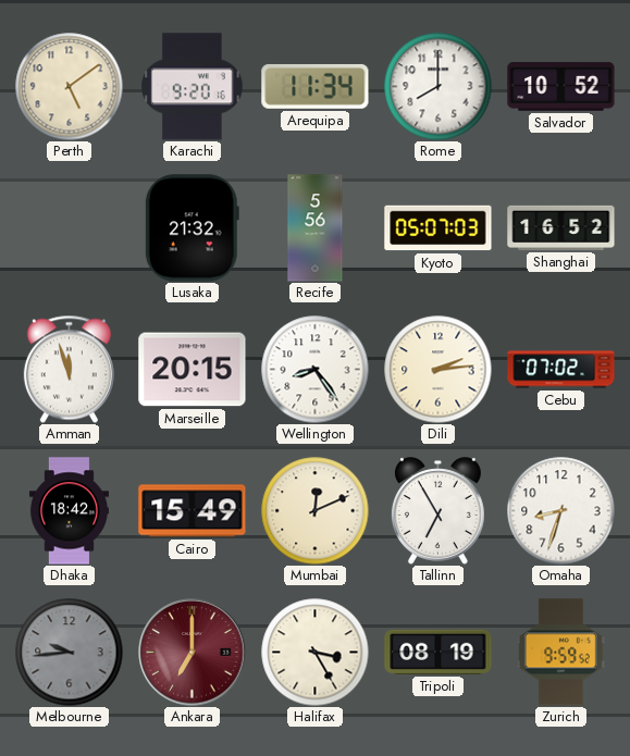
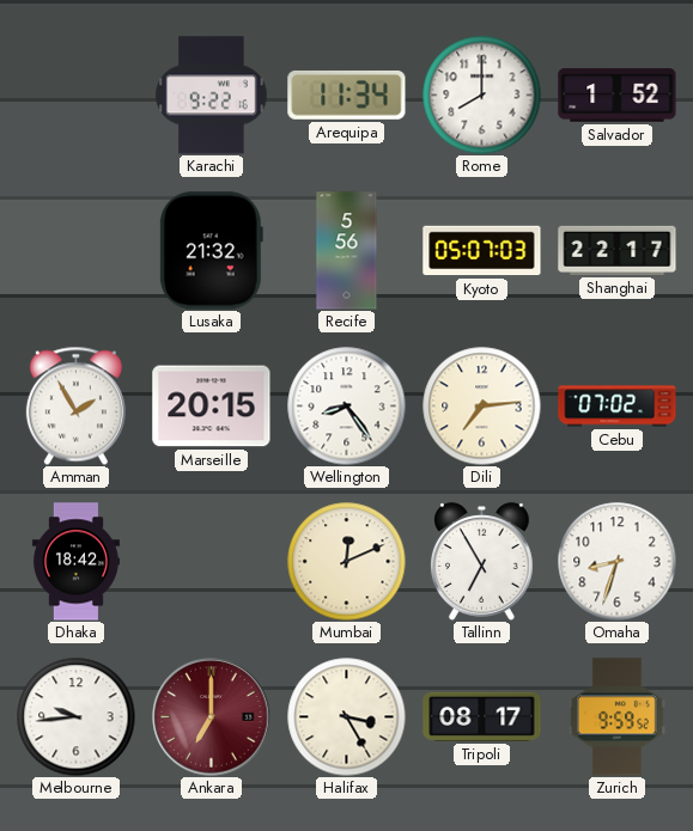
Perth: 5:09 -> none (70, 87)
Karachi: 9:20 -> 9:22 (212, 96)
Salvador: 10:52 -> 1:52 (618, 96)
Shanghai: 16:52 -> 22:17 (618, 250)
Amman: 11:57 -> 1:55 (75, 405)
Dili: 2:14 -> 7:14 (482, 407)
Cairo: 15:49 -> none (193, 511)
Melbourne dial: grey -> white (77, 717)
Tripoli: 08:19 -> 08:17 (482, 716)
